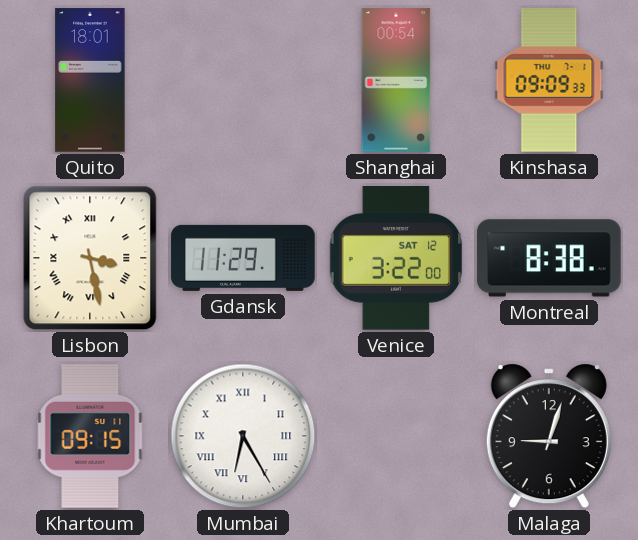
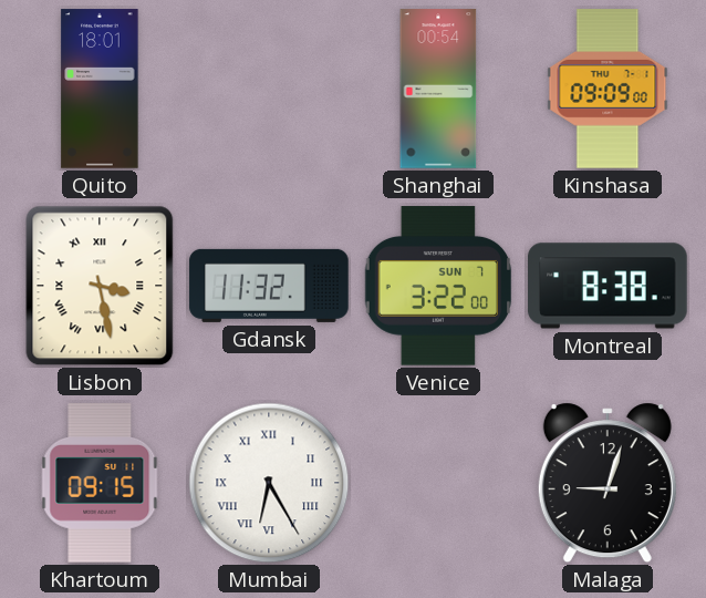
Kinshasa: 09:09:33 -> 09:09:00 (608, 89)
Gdansk: 11:29 -> 11:32 (269, 286)
Venice date: SAT 12 -> SUN 7 (438, 286)
